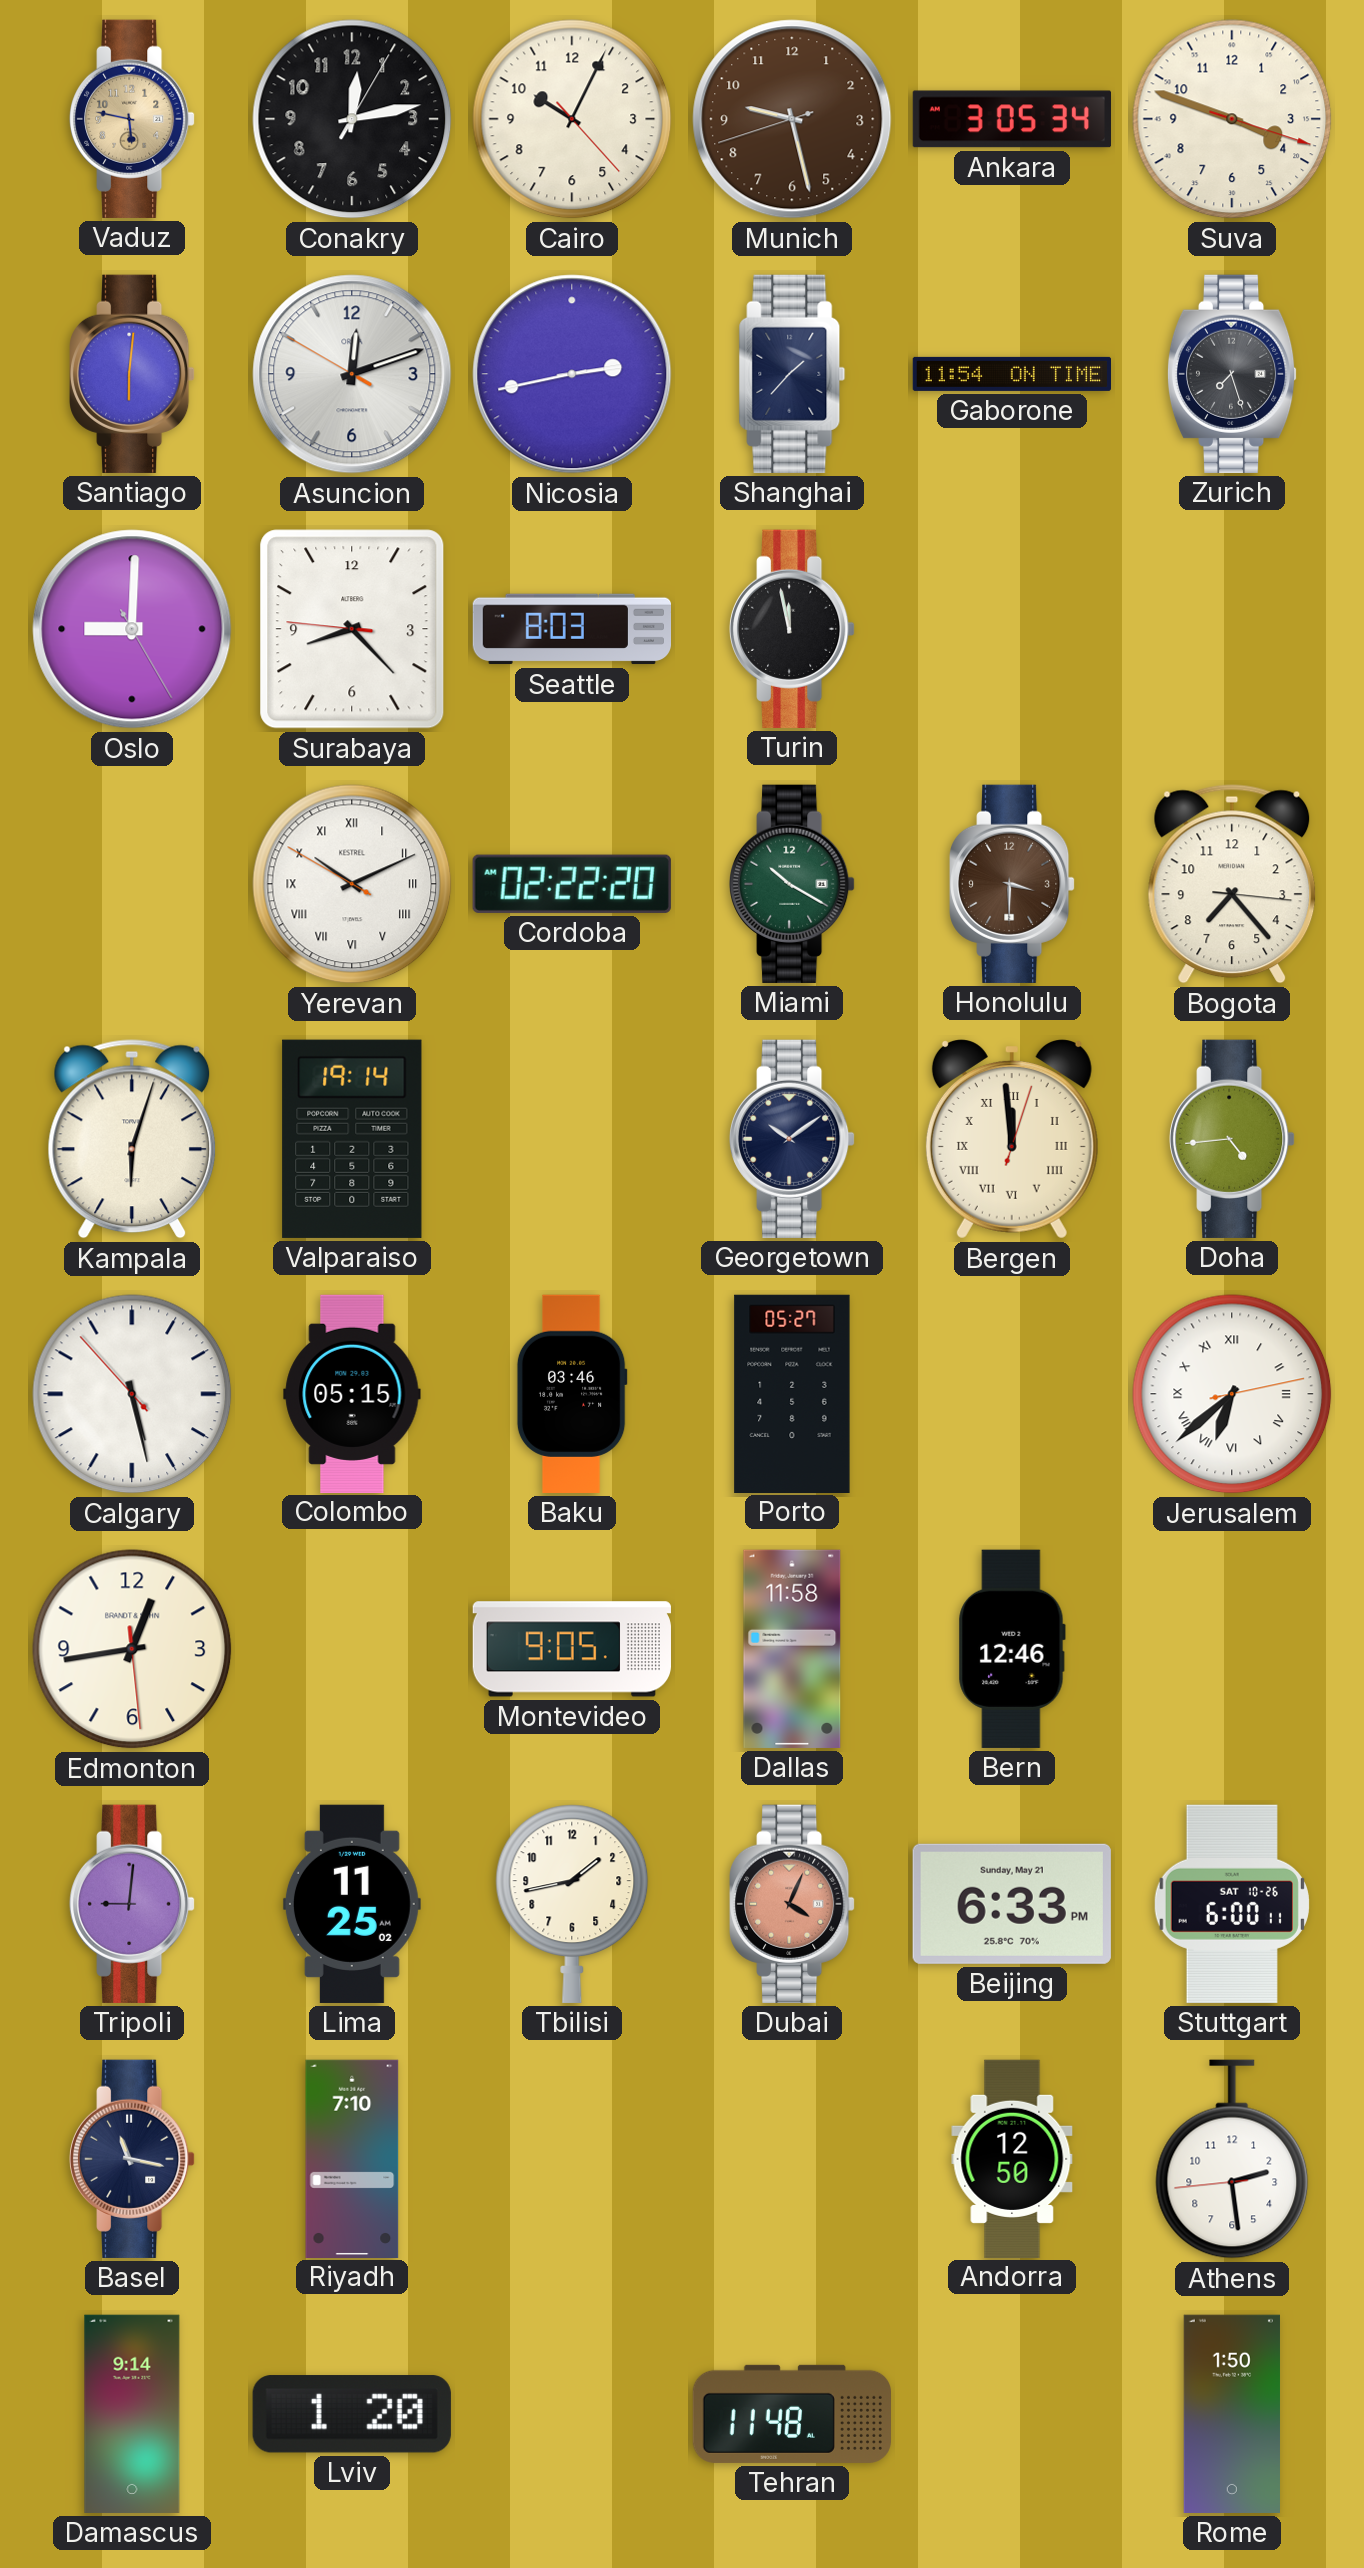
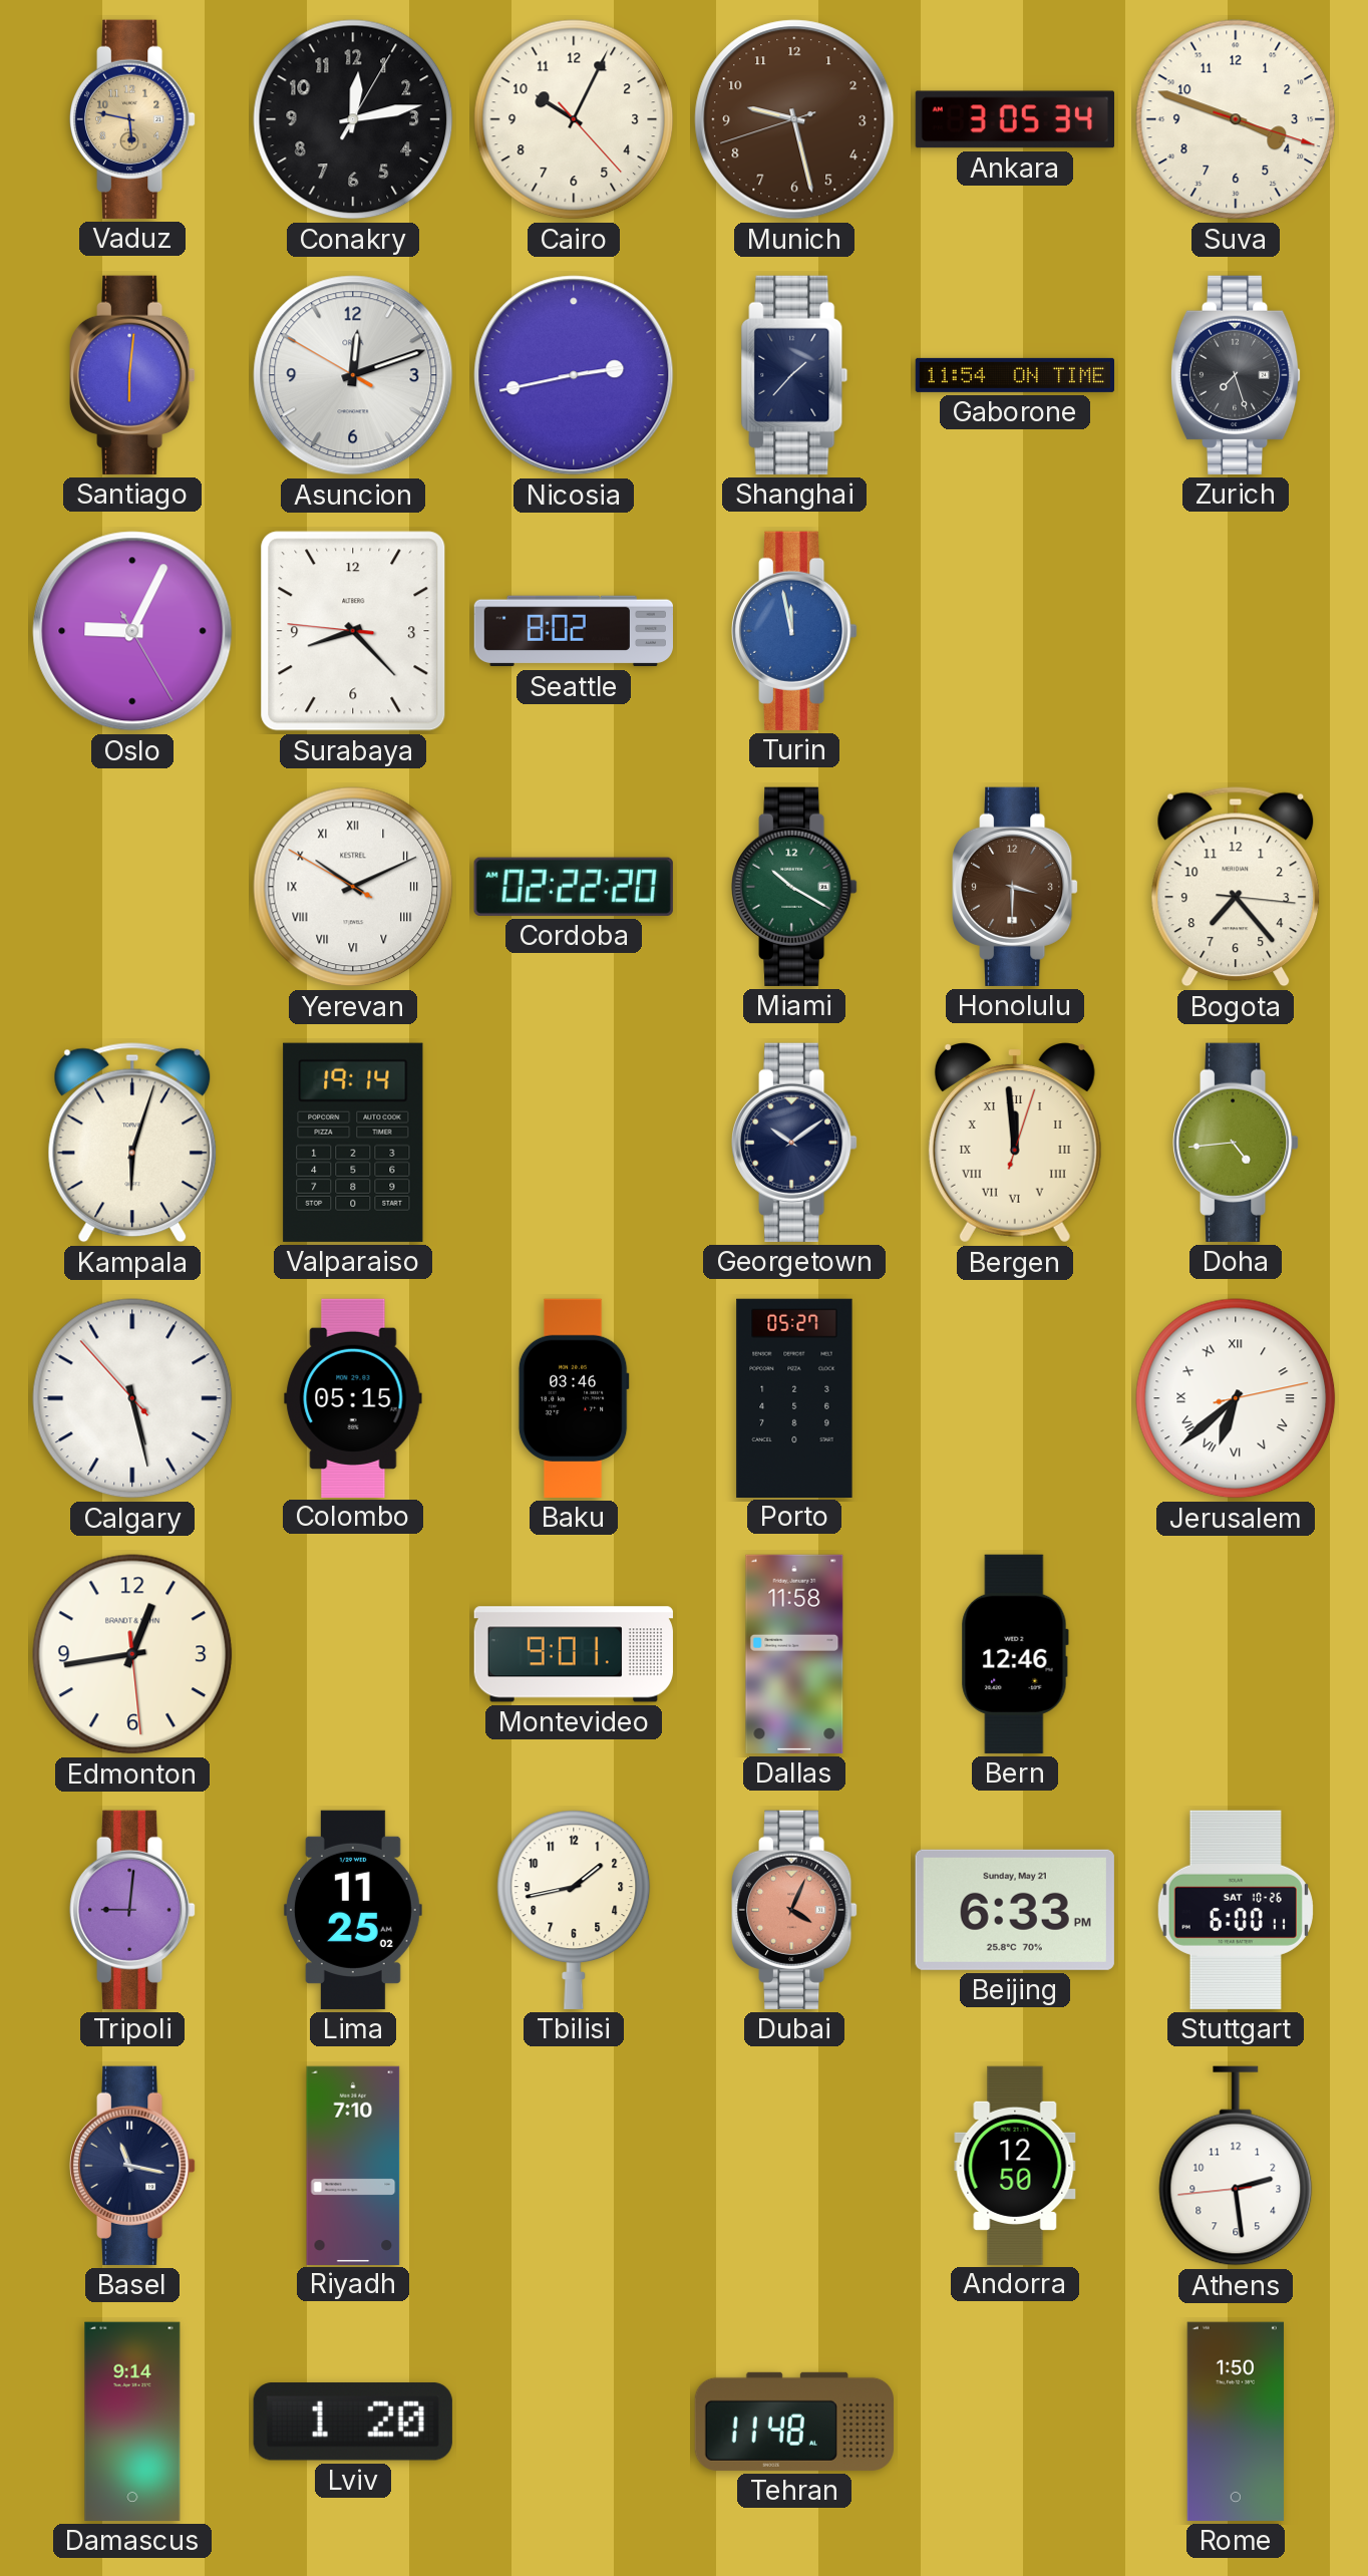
Oslo: 9:00 -> 9:04 (132, 631)
Seattle: 8:03 -> 8:02 (573, 631)
Turin dial: black -> blue (795, 631)
Montevideo: 9:05 -> 9:01 (574, 1654)
